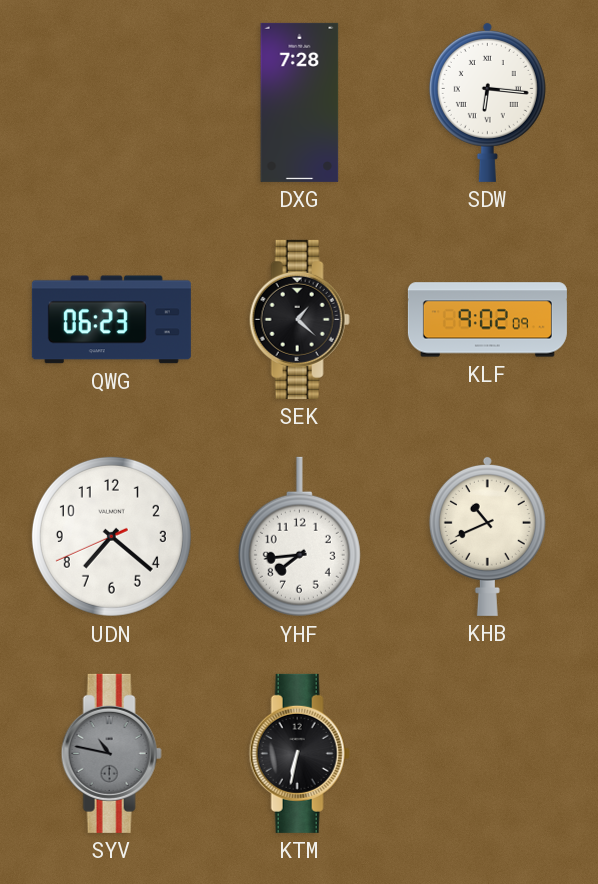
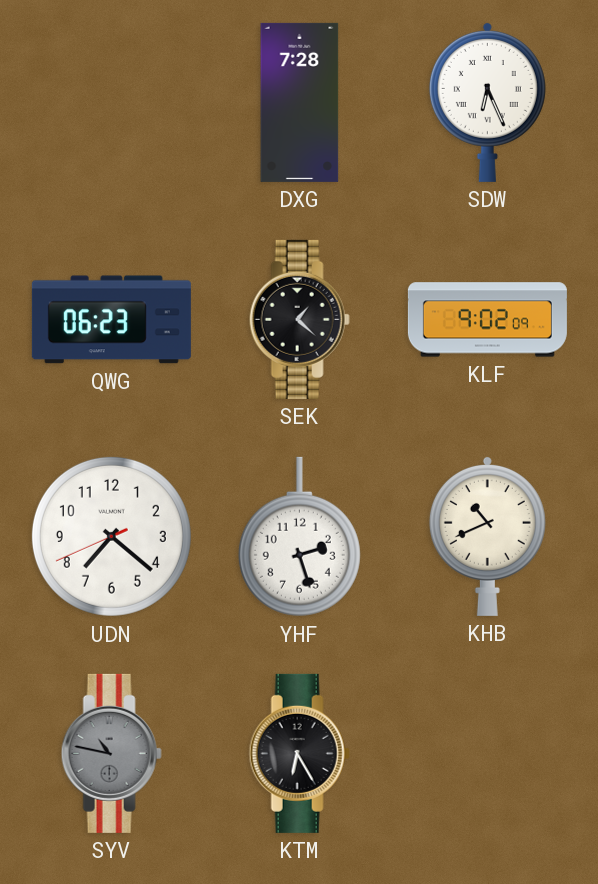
SDW: 6:16 -> 6:26 (487, 102)
YHF: 7:44 -> 2:27 (299, 537)
KTM: 6:32 -> 6:25 (299, 753)
